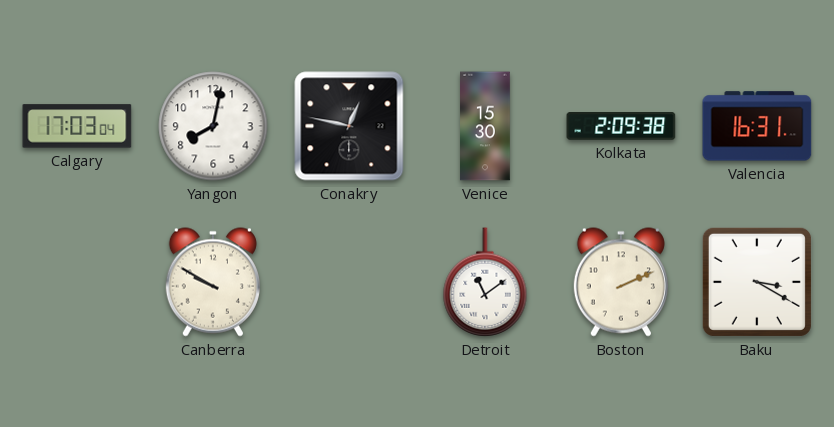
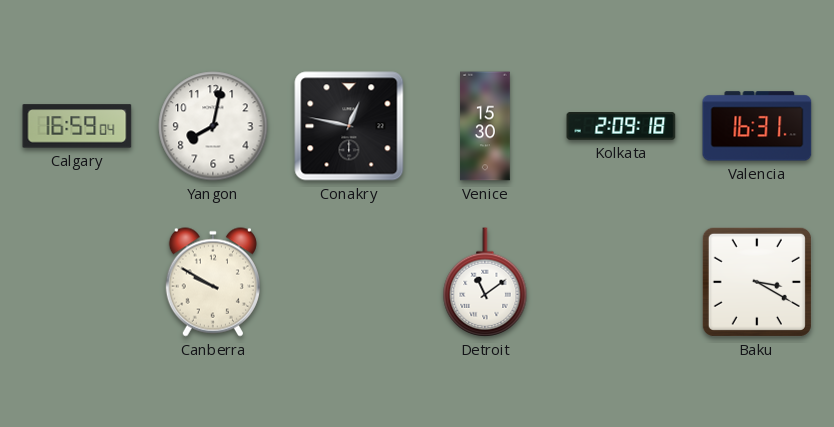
Calgary: 17:03 -> 16:59 (77, 126)
Kolkata: 2:09:38 -> 2:09:18 (621, 127)
Boston: 2:11 -> none (621, 282)
